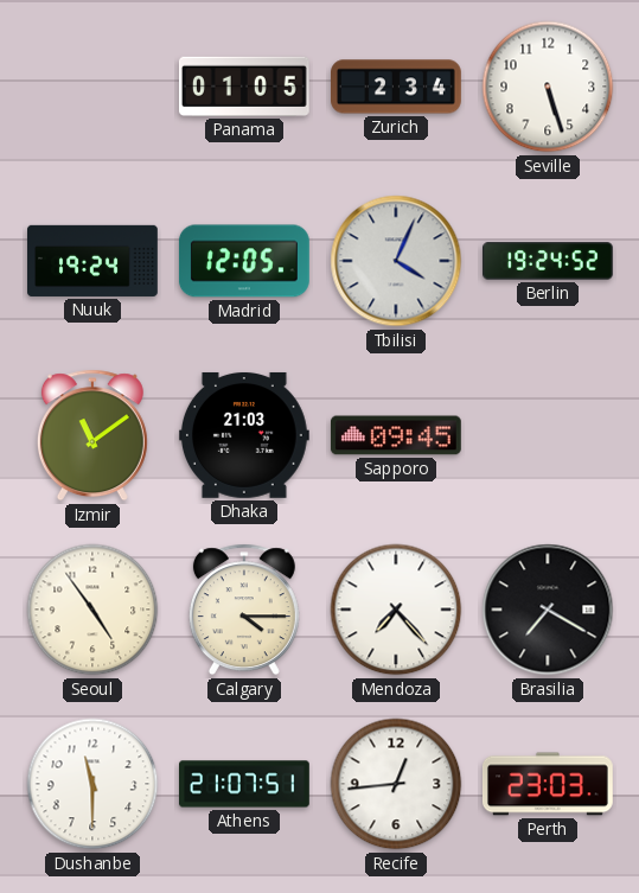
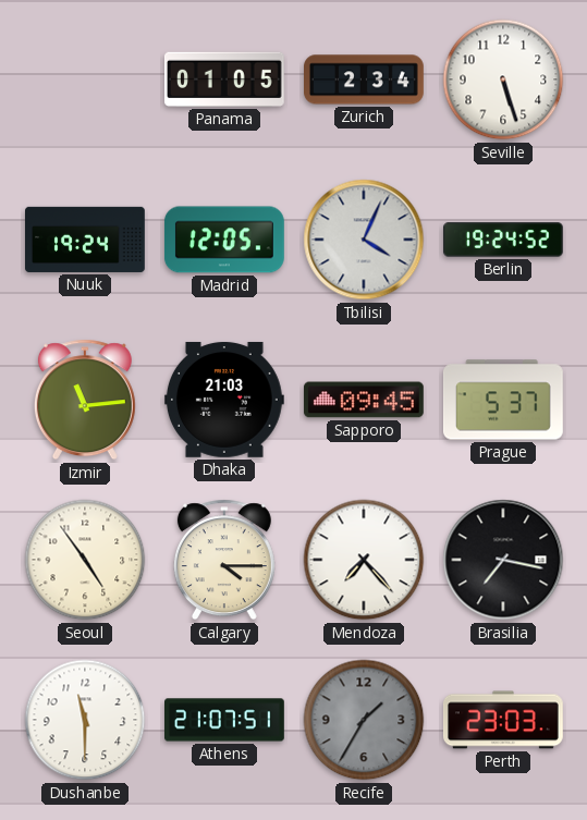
Izmir: 11:09 -> 11:14 (85, 400)
Prague: none -> 5:37 (503, 400)
Brasilia: 7:20 -> 7:17 (503, 560)
Recife: 12:44 -> 1:35 (364, 720)
Recife dial: white -> grey (364, 720)
